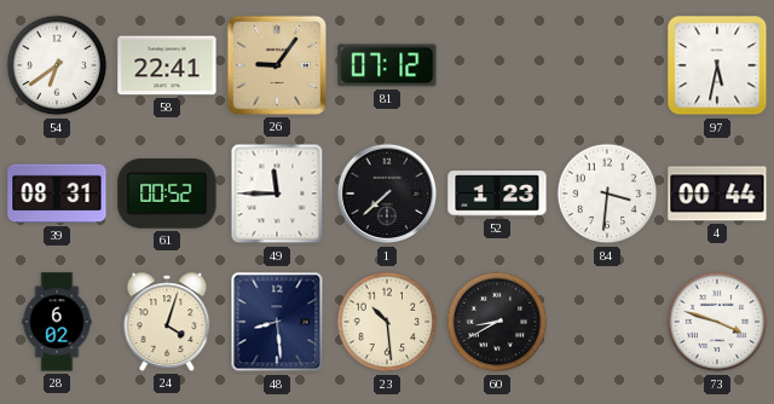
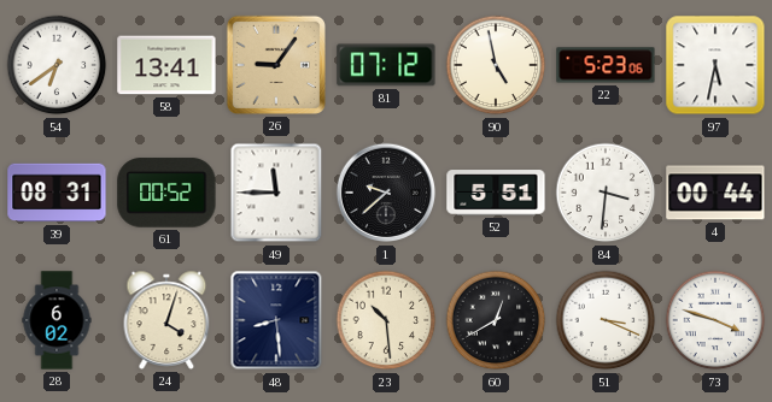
58: 22:41 -> 13:41 (166, 65)
90: none -> 4:58 (496, 65)
22: none -> 5:23 (606, 65)
1: 7:38 -> 9:38 (386, 193)
52: 1:23 -> 5:51 (496, 193)
60: 8:40 -> 12:40 (496, 320)
51: none -> 3:19 (606, 320)
